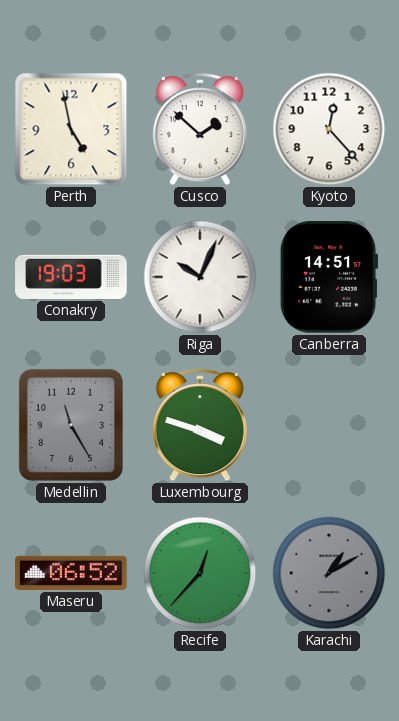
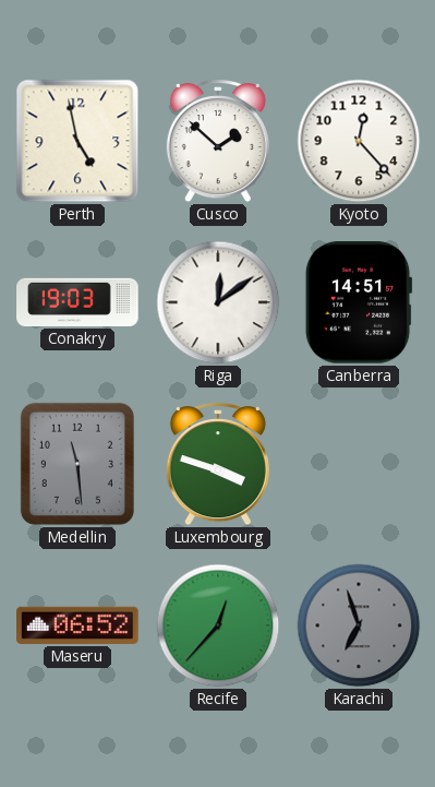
Riga: 10:04 -> 12:09 (218, 302)
Medellin: 11:25 -> 11:29 (77, 464)
Karachi: 1:10 -> 6:57 (359, 625)
